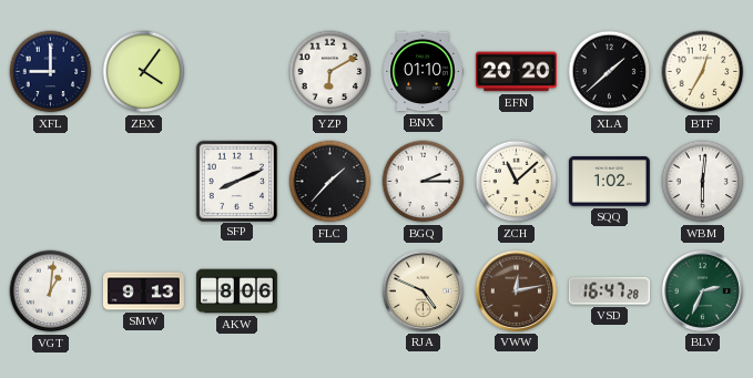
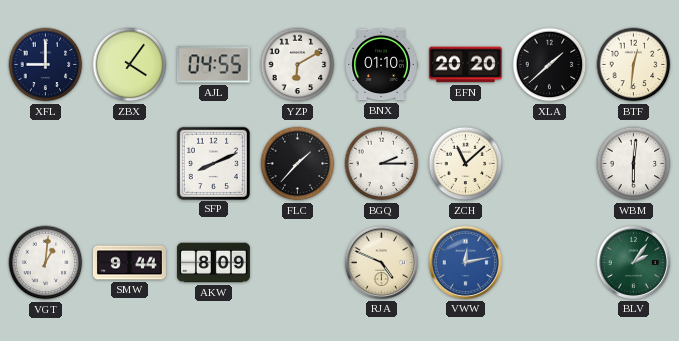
AJL: none -> 04:55 (213, 65)
BTF: 12:35 -> 12:31 (634, 65)
SQQ: 1:02 -> none (609, 182)
SMW: 9:13 -> 9:44 (129, 263)
AKW: 8:06 -> 8:09 (213, 263)
VWW dial: brown -> blue (465, 262)
VSD: 16:47 -> none (609, 292)
BLV: 2:34 -> 2:06 (633, 262)
